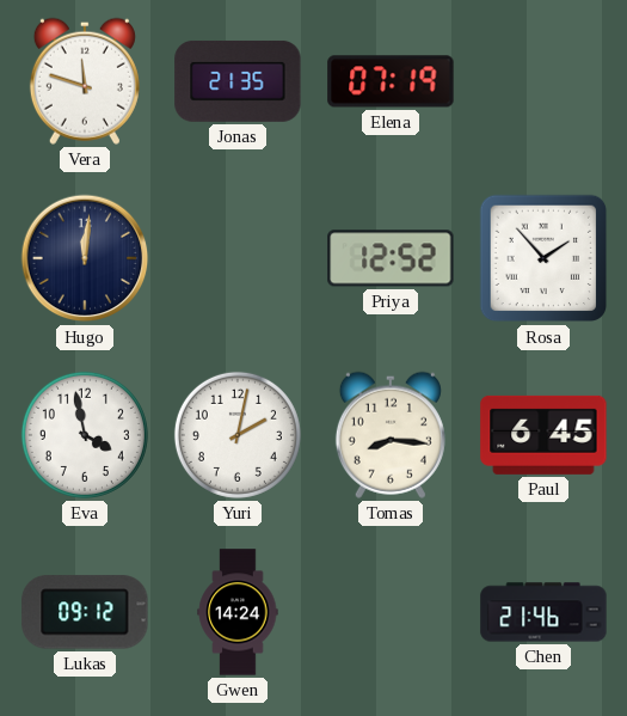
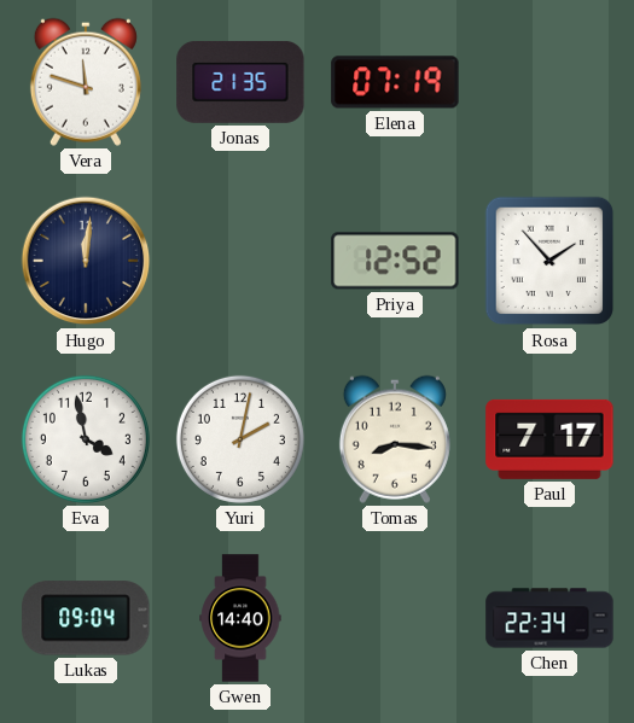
Paul: 6:45 -> 7:17 (549, 439)
Lukas: 09:12 -> 09:04 (86, 618)
Gwen: 14:24 -> 14:40 (240, 618)
Chen: 21:46 -> 22:34 (549, 618)
